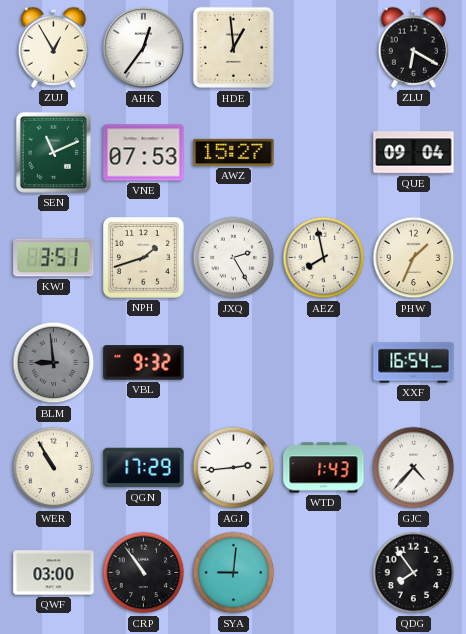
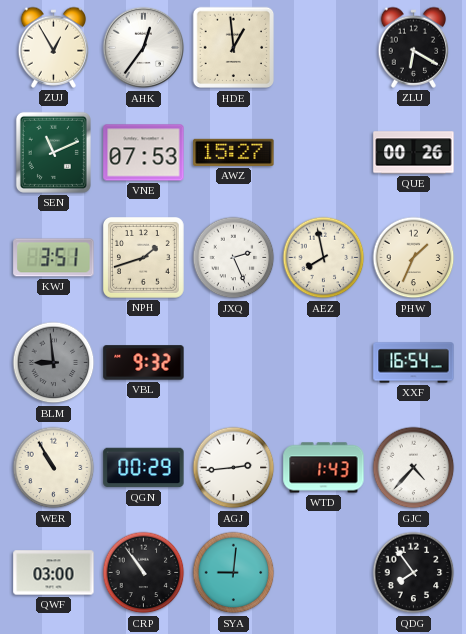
QUE: 09:04 -> 00:26 (414, 153)
JXQ: 2:25 -> 2:26 (234, 258)
QGN: 17:29 -> 00:29 (144, 468)
